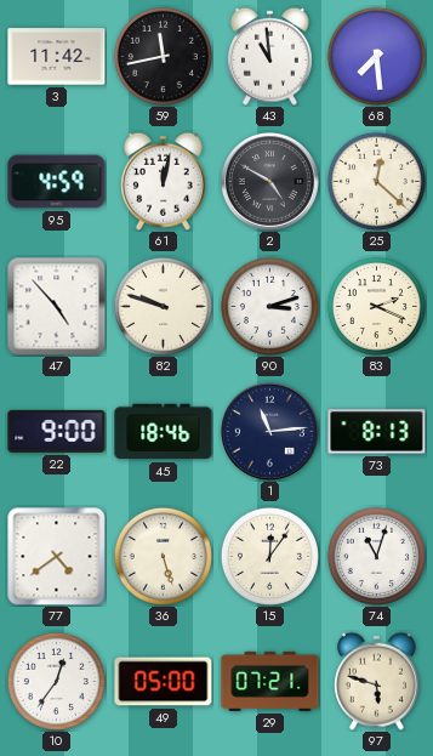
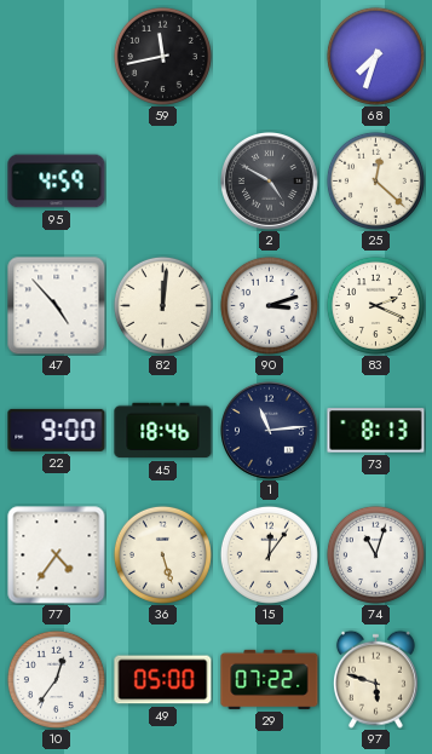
3: 11:42 -> none (57, 57)
43: 10:59 -> none (269, 56)
68: 7:29 -> 7:33 (375, 56)
61: 12:02 -> none (163, 181)
82: 9:48 -> 12:01 (162, 305)
77: 4:39 -> 4:36 (57, 556)
29: 07:21 -> 07:22 (270, 679)
